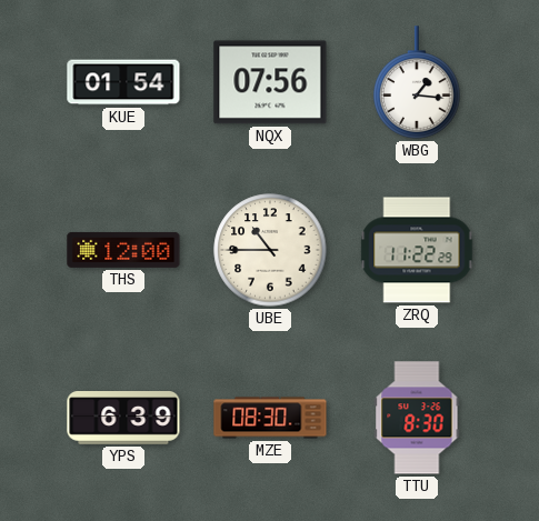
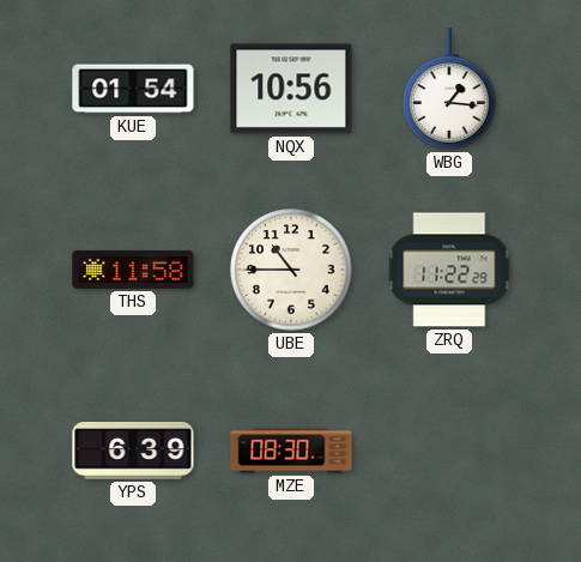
NQX: 07:56 -> 10:56 (291, 89)
THS: 12:00 -> 11:58 (133, 270)
TTU: 8:30 -> none (417, 418)
